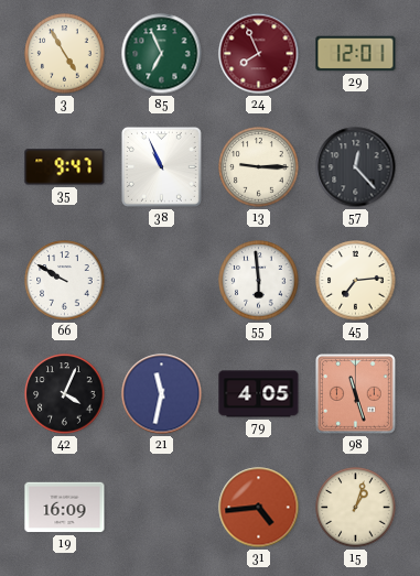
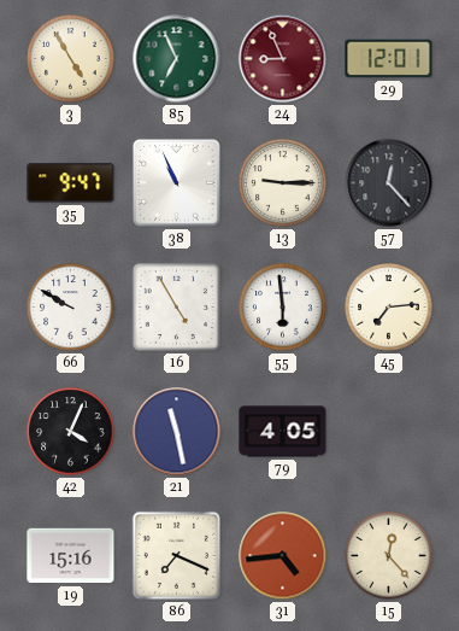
24: 7:56 -> 8:56 (283, 59)
16: none -> 4:55 (176, 306)
21: 11:32 -> 11:28 (177, 432)
98: 11:27 -> none (356, 394)
19: 16:09 -> 15:16 (71, 556)
86: none -> 7:19 (176, 555)
15: 1:03 -> 12:23 (389, 556)
